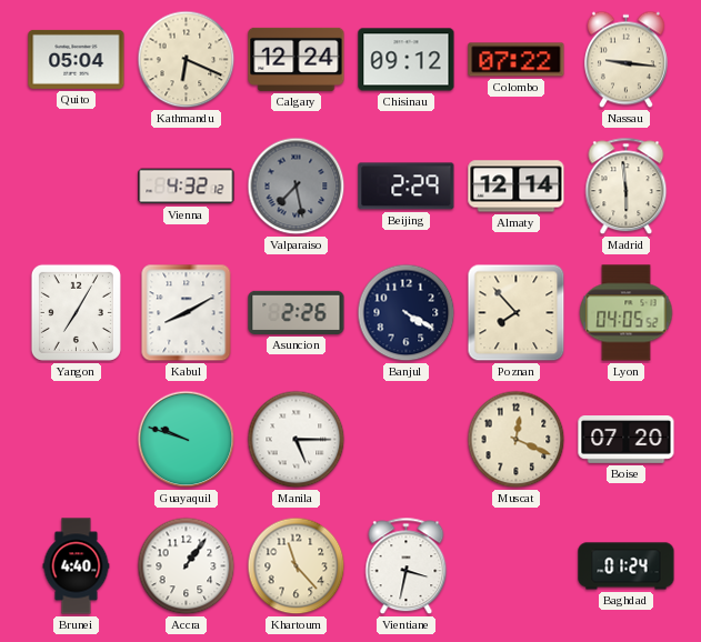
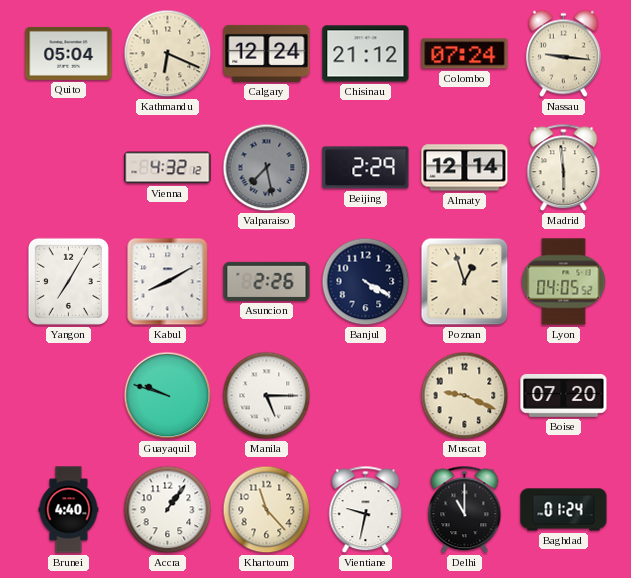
Chisinau: 09:12 -> 21:12 (366, 54)
Colombo: 07:22 -> 07:24 (465, 54)
Poznan: 7:53 -> 12:57 (465, 282)
Muscat: 12:19 -> 9:19 (465, 396)
Vientiane: 3:32 -> 9:32 (366, 510)
Delhi: none -> 11:00 (465, 510)
